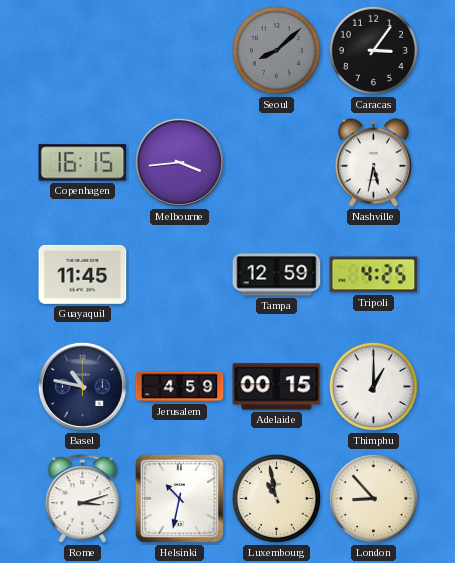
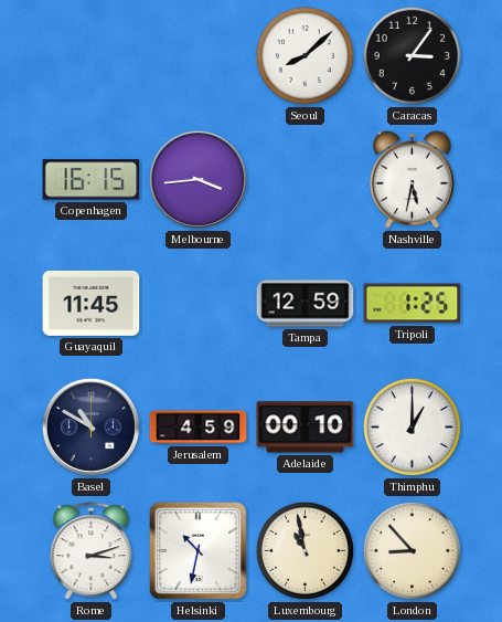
Seoul dial: grey -> white (305, 55)
Tripoli: 4:25 -> 1:25 (413, 304)
Basel: 10:47 -> 10:50 (90, 426)
Adelaide: 00:15 -> 00:10 (306, 428)
